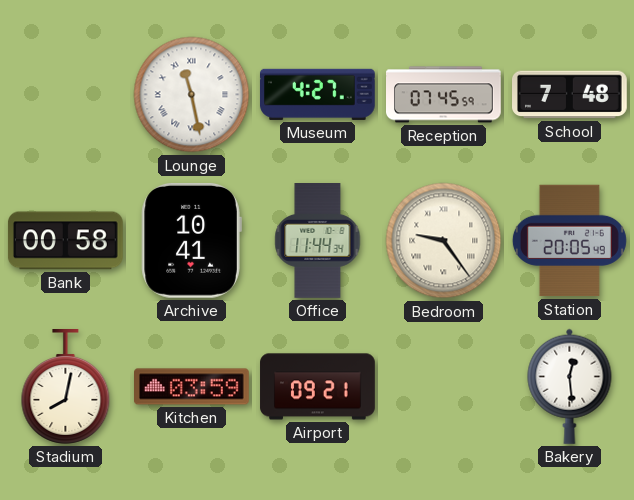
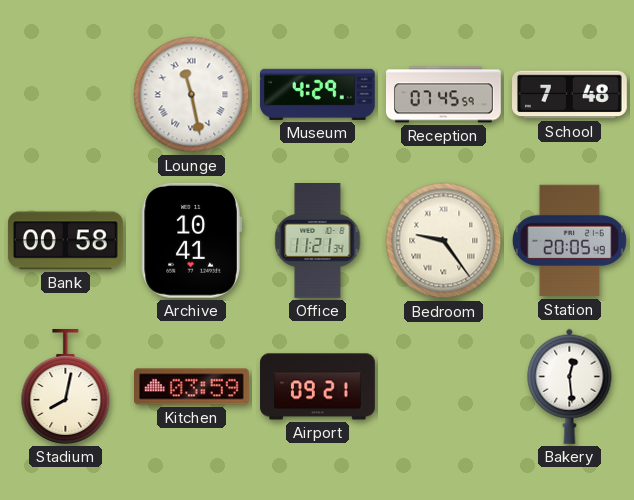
Museum: 4:27 -> 4:29 (317, 94)
Office: 11:44 -> 11:21 (318, 241)
